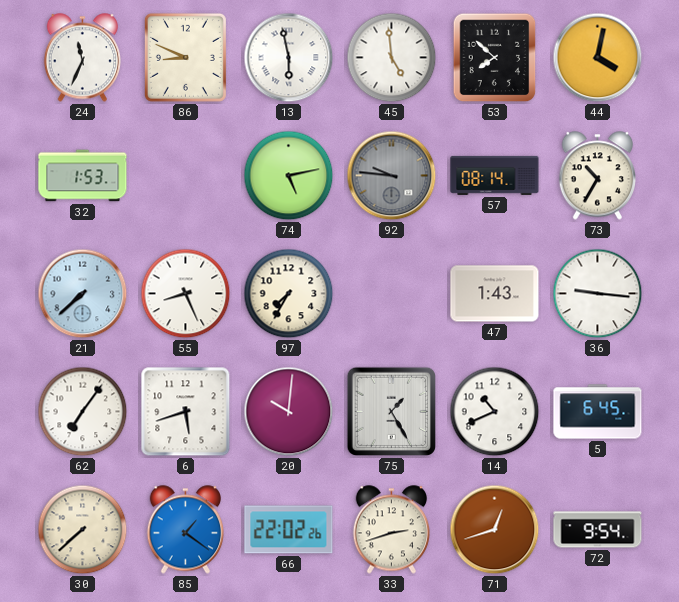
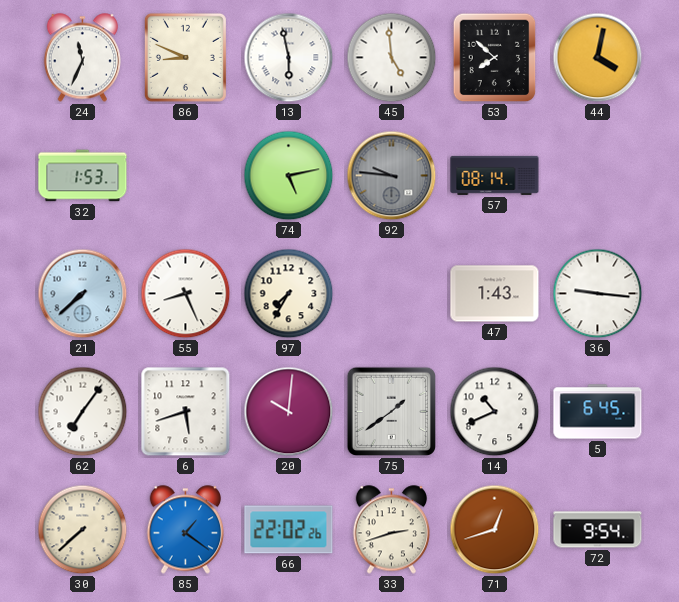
73: 10:35 -> none (598, 176)
75: 1:25 -> 1:39 (392, 412)
